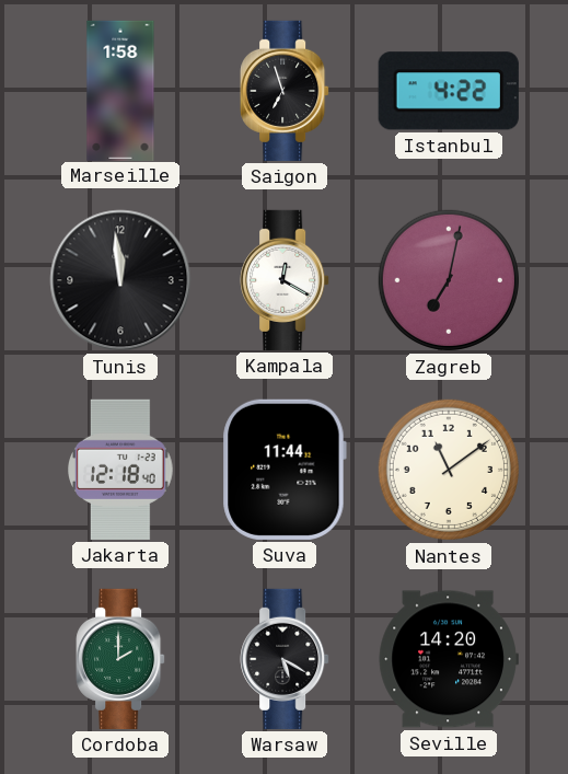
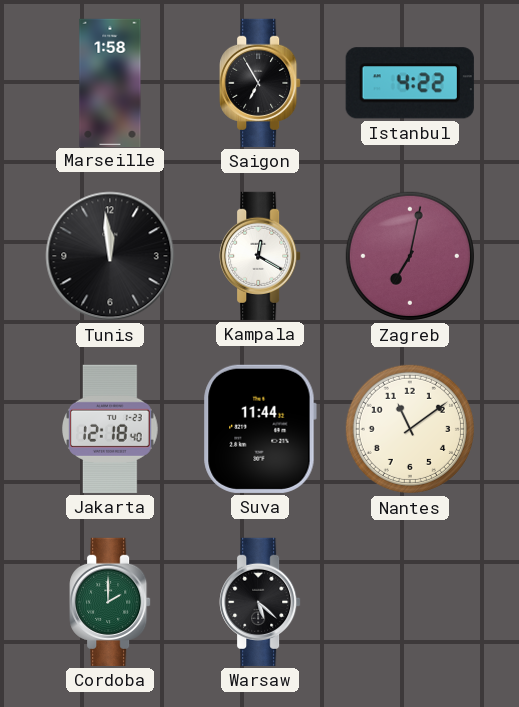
Saigon: 6:57 -> 6:55 (260, 83)
Warsaw: 5:20 -> 5:22 (260, 602)
Seville: 14:20 -> none (449, 659)
